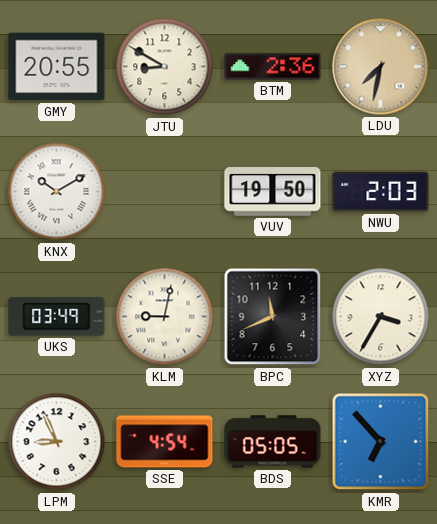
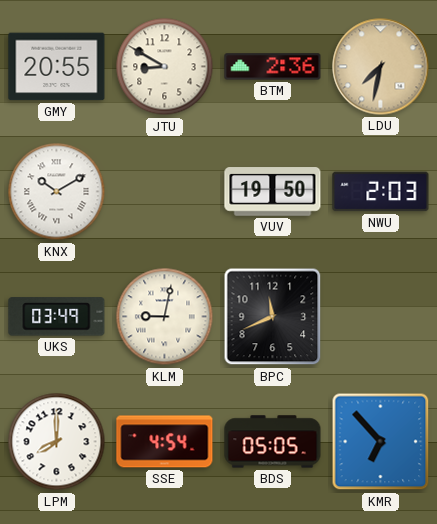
XYZ: 3:35 -> none (381, 317)
LPM: 8:56 -> 8:00 (57, 442)
